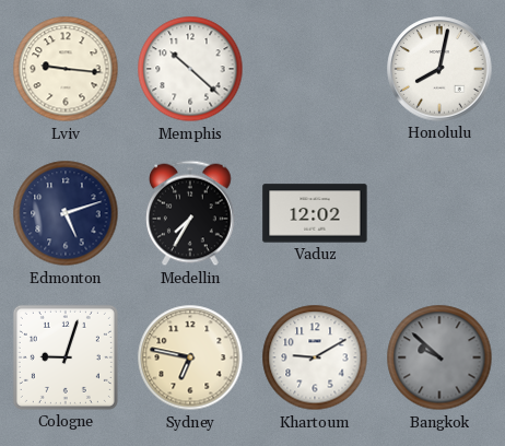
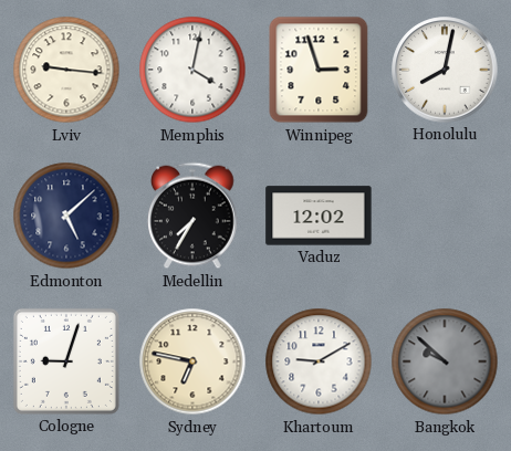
Memphis: 10:22 -> 4:02 (192, 70)
Winnipeg: none -> 2:57 (319, 70)
Edmonton: 5:12 -> 5:08 (66, 216)
